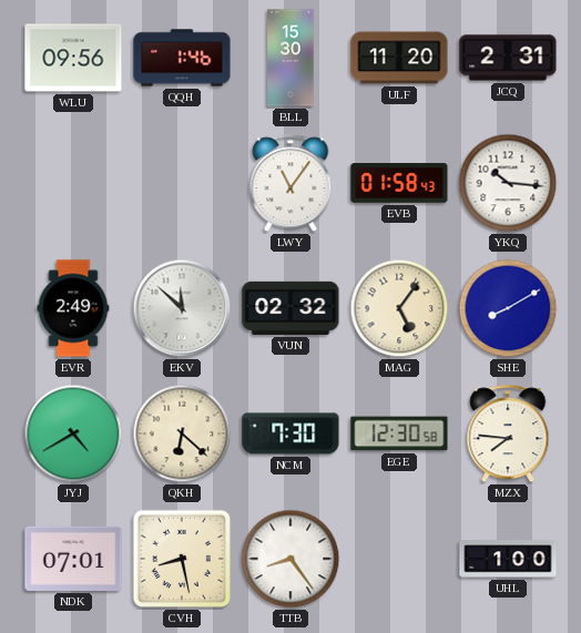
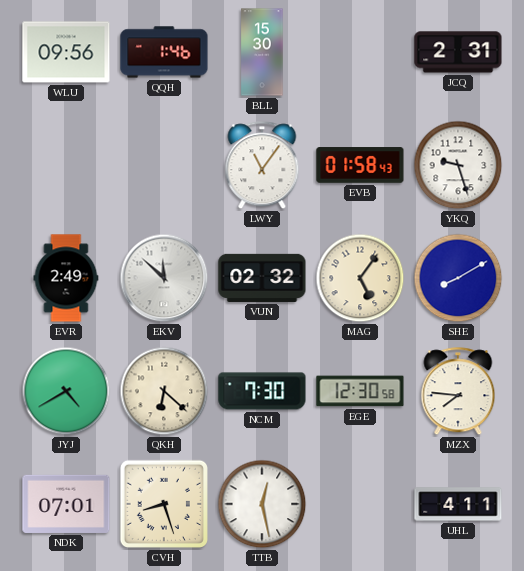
ULF: 11:20 -> none (399, 58)
YKQ: 10:16 -> 9:27 (458, 165)
CVH: 8:28 -> 8:27 (164, 504)
TTB: 8:24 -> 12:28 (262, 504)
UHL: 1:00 -> 4:11 (458, 504)
